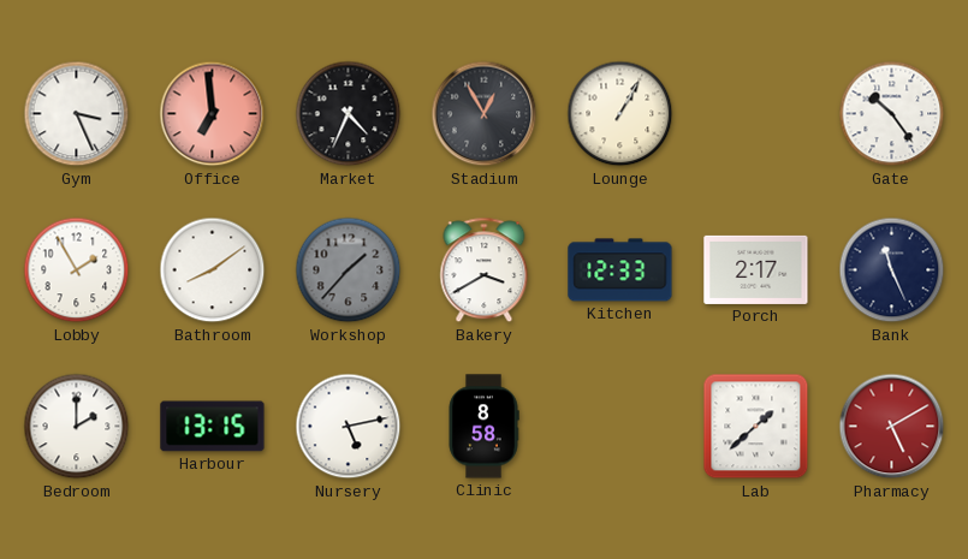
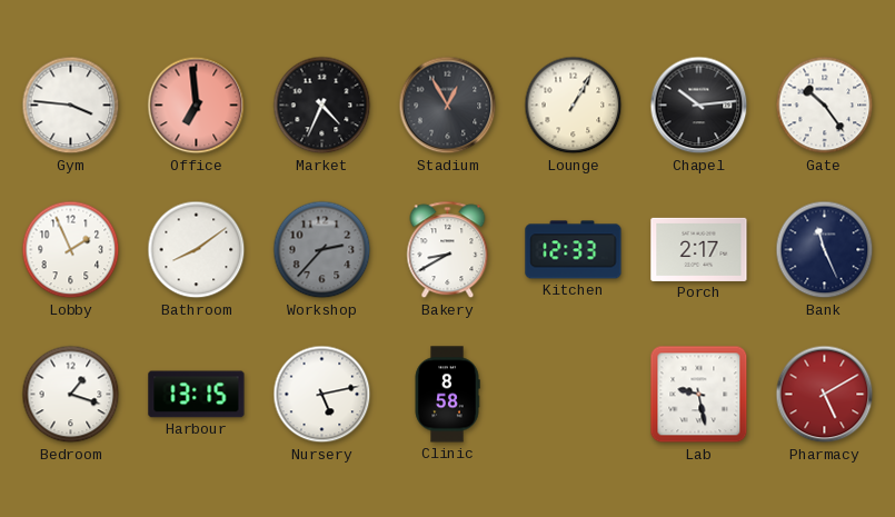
Gym: 3:26 -> 3:46 (71, 106)
Chapel: none -> 10:14 (699, 106)
Lobby: 1:55 -> 1:56 (71, 250)
Workshop: 1:37 -> 2:37 (322, 250)
Bakery: 3:40 -> 8:40 (448, 250)
Bedroom: 2:00 -> 1:18 (71, 395)
Lab: 1:38 -> 9:28 (699, 395)
